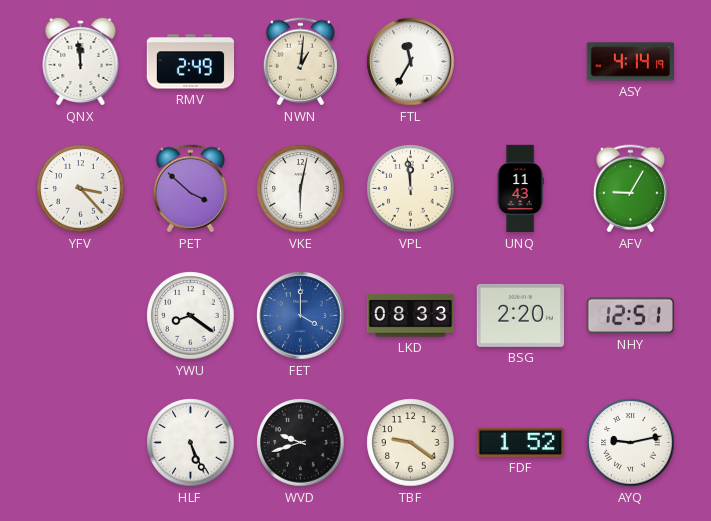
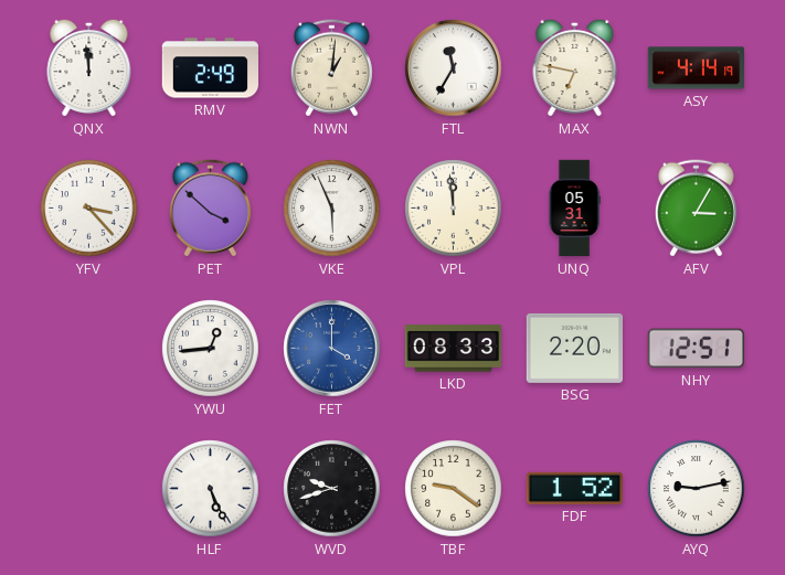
MAX: none -> 6:47 (575, 67)
VKE: 6:02 -> 5:56 (332, 209)
UNQ: 11:43 -> 05:31 (574, 209)
AFV: 9:05 -> 3:05 (696, 209)
YWU: 8:21 -> 12:44 (211, 349)
